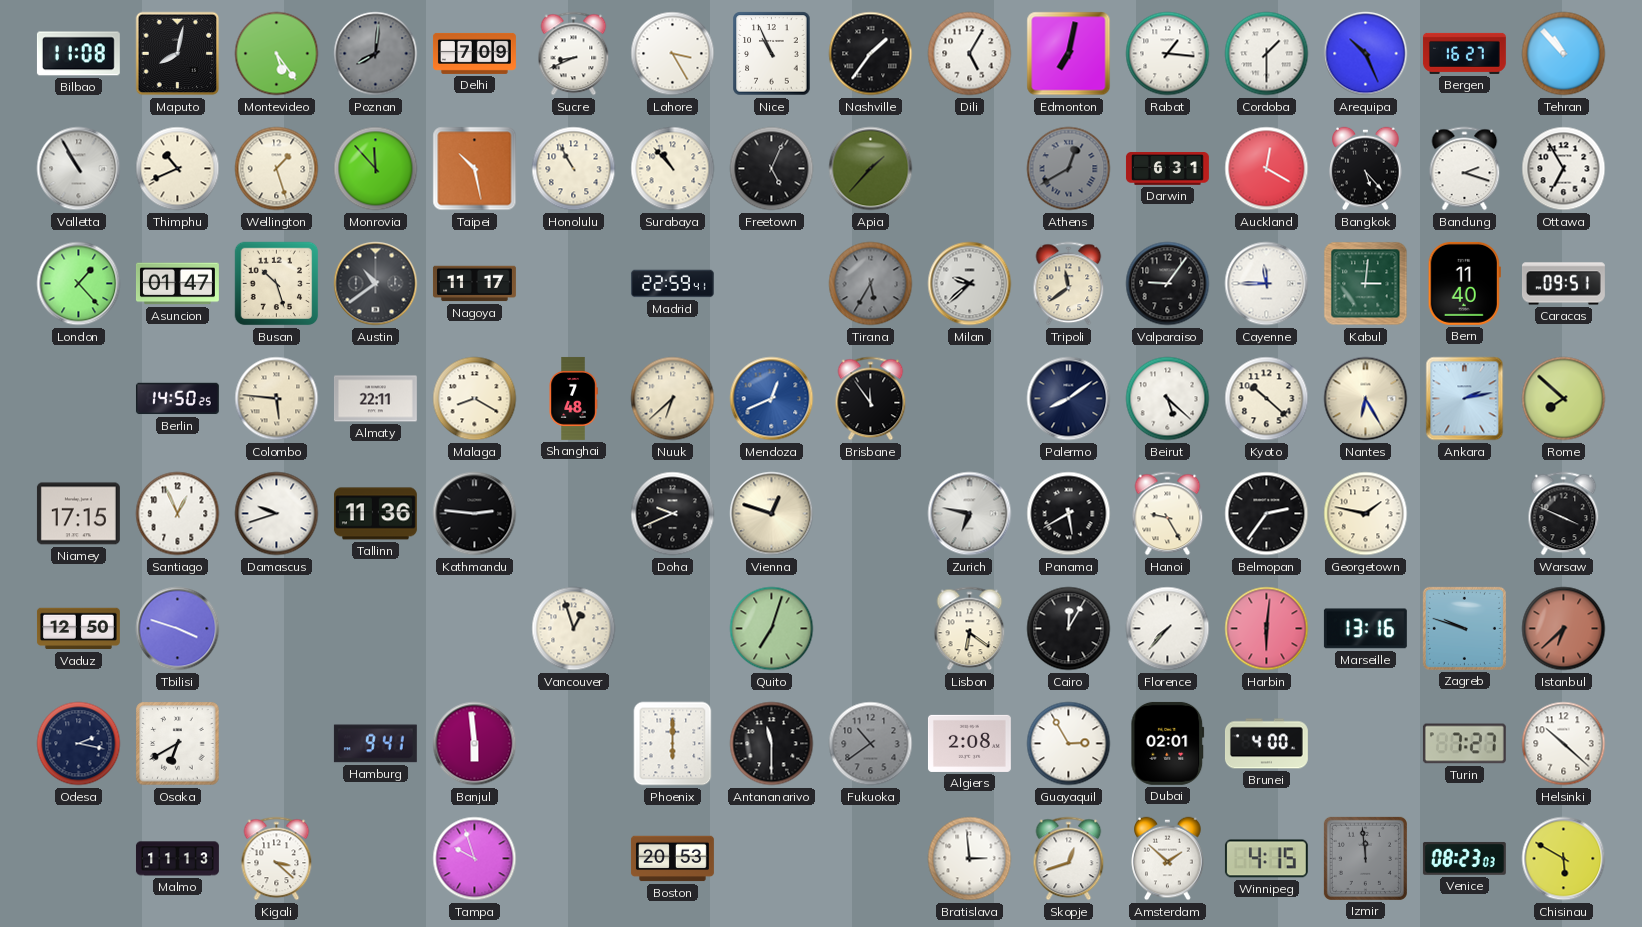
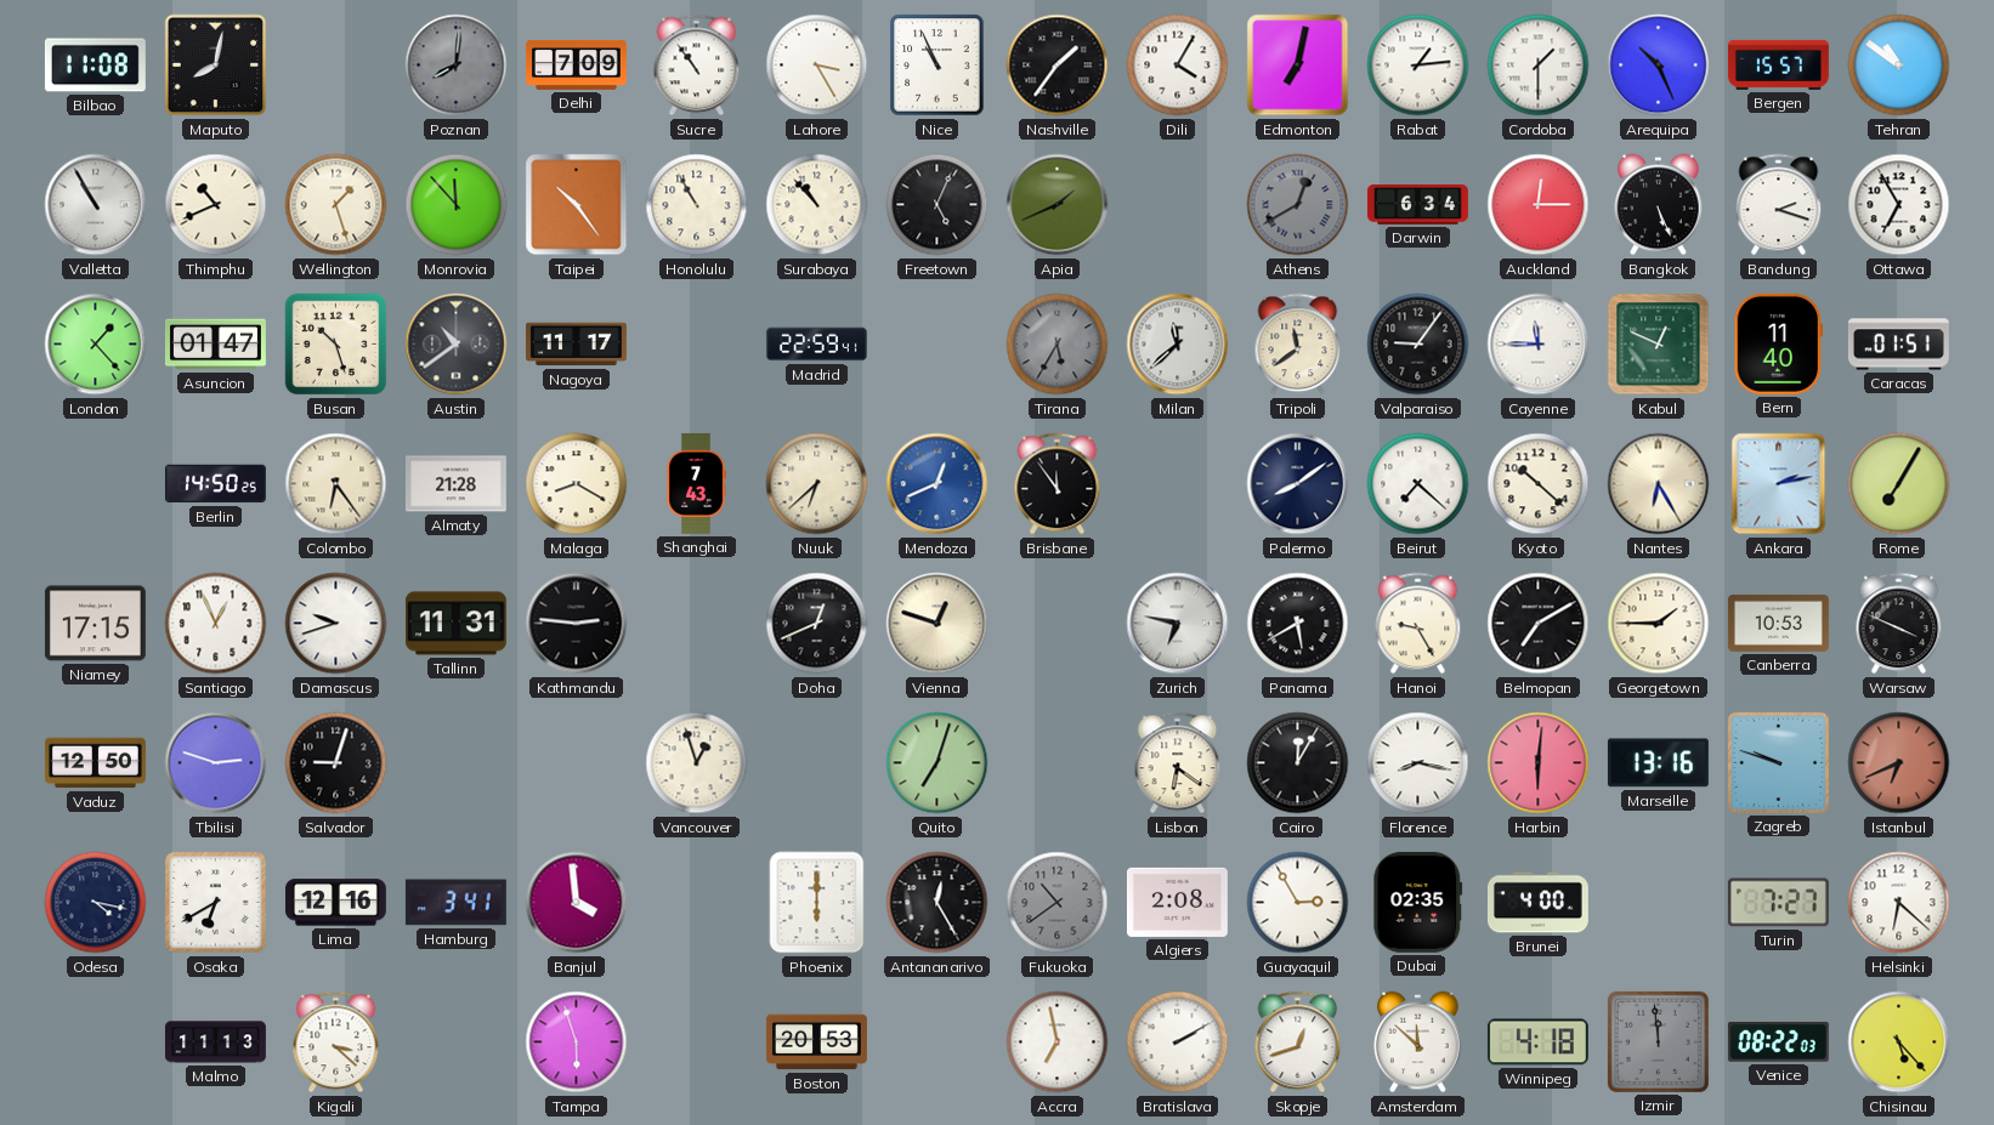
Montevideo: 5:24 -> none (277, 54)
Sucre: 8:41 -> 10:54 (697, 66)
Dili: 5:05 -> 4:05 (1178, 66)
Rabat: 1:16 -> 1:14 (1418, 66)
Bergen: 16:27 -> 15:57 (1778, 64)
Tehran: 10:53 -> 10:51 (1899, 66)
Taipei: 10:28 -> 10:24 (577, 205)
Apia: 1:37 -> 1:41 (1058, 205)
Darwin: 6:31 -> 6:34 (1417, 205)
Auckland: 12:20 -> 12:15 (1539, 205)
Bangkok: 5:23 -> 5:26 (1659, 205)
Milan: 9:38 -> 11:38 (1178, 345)
Kabul: 3:01 -> 12:49 (1659, 345)
Caracas: 09:51 -> 01:51 (1898, 345)
Colombo: 5:46 -> 6:24 (336, 484)
Almaty: 22:11 -> 21:28 (455, 484)
Shanghai: 7:48 -> 7:43 (696, 483)
Beirut: 5:22 -> 7:22 (1418, 484)
Rome: 7:52 -> 7:05 (1899, 484)
Tallinn: 11:36 -> 11:31 (455, 624)
Doha: 9:41 -> 12:41 (817, 624)
Belmopan: 2:36 -> 7:10 (1539, 624)
Georgetown: 1:47 -> 1:45 (1659, 624)
Canberra: none -> 10:53 (1778, 623)
Tbilisi: 3:48 -> 2:48 (216, 763)
Salvador: none -> 9:03 (336, 763)
Florence: 7:37 -> 8:17 (1418, 763)
Istanbul: 6:38 -> 6:41 (1899, 763)
Odesa: 2:17 -> 4:17 (96, 903)
Lima: none -> 12:16 (335, 903)
Hamburg: 9:41 -> 3:41 (455, 903)
Banjul: 5:59 -> 3:59 (577, 903)
Antananarivo: 11:30 -> 12:25 (937, 903)
Dubai: 02:01 -> 02:35 (1418, 902)
Helsinki: 10:22 -> 6:22 (1899, 903)
Tampa: 9:57 -> 5:57 (577, 1042)
Accra: none -> 6:58 (1058, 1042)
Bratislava: 2:59 -> 2:10 (1178, 1042)
Amsterdam: 1:52 -> 11:52 (1418, 1042)
Winnipeg: 4:15 -> 4:18 (1537, 1042)
Venice: 08:23 -> 08:22 (1778, 1041)
Chisinau: 5:50 -> 5:23 (1899, 1042)
